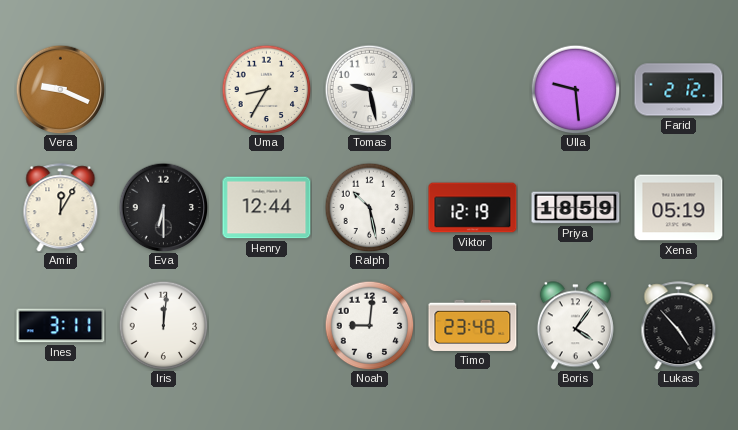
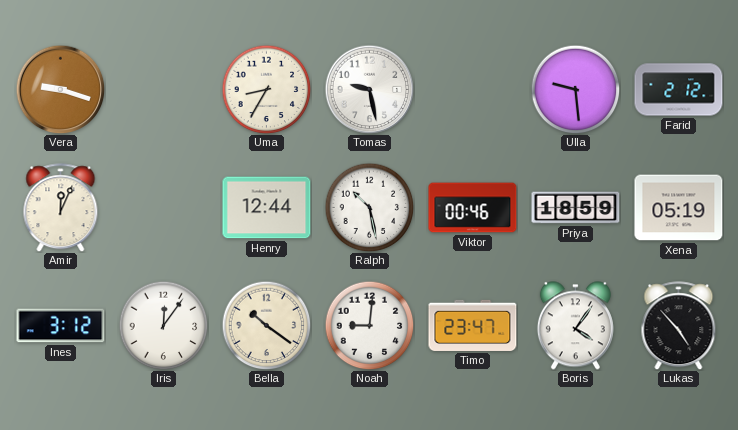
Vera: 9:19 -> 9:18 (60, 89)
Amir: 12:05 -> 12:04 (61, 208)
Eva: 6:30 -> none (163, 207)
Viktor: 12:19 -> 00:46 (473, 208)
Ines: 3:11 -> 3:12 (61, 326)
Iris: 12:01 -> 12:06 (163, 325)
Bella: none -> 10:21 (266, 325)
Timo: 23:48 -> 23:47 (473, 325)
